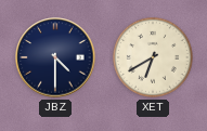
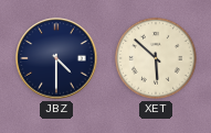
XET: 6:40 -> 5:52 (156, 58)
